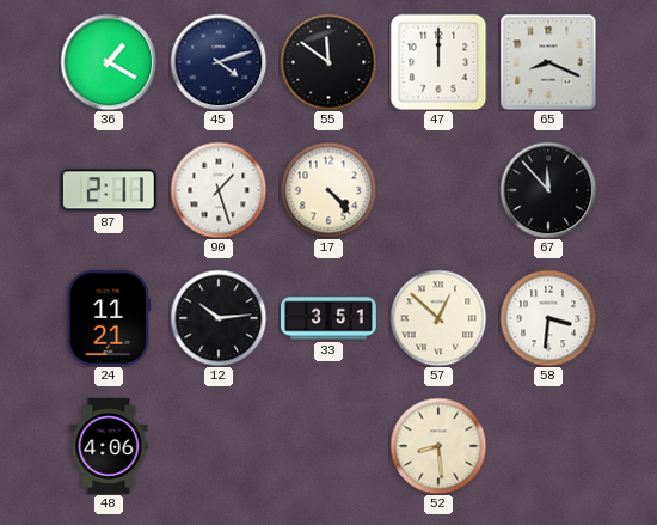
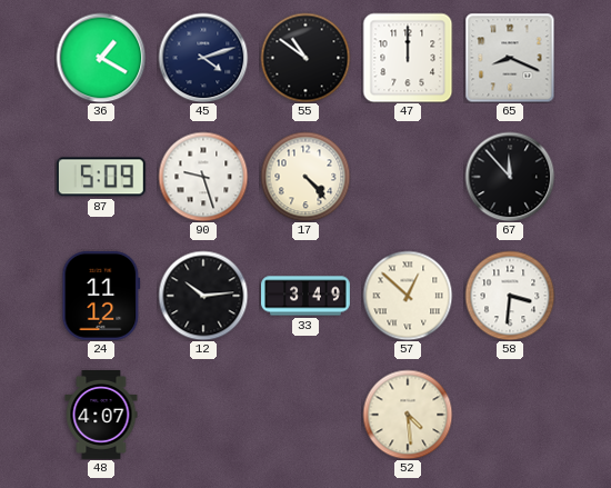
55: 11:51 -> 10:51 (305, 58)
87: 2:11 -> 5:09 (101, 177)
90: 1:27 -> 9:27 (203, 177)
24: 11:21 -> 11:12 (101, 296)
33: 3:51 -> 3:49 (307, 296)
48: 4:06 -> 4:07 (101, 416)
52: 8:29 -> 4:29 (408, 415)
